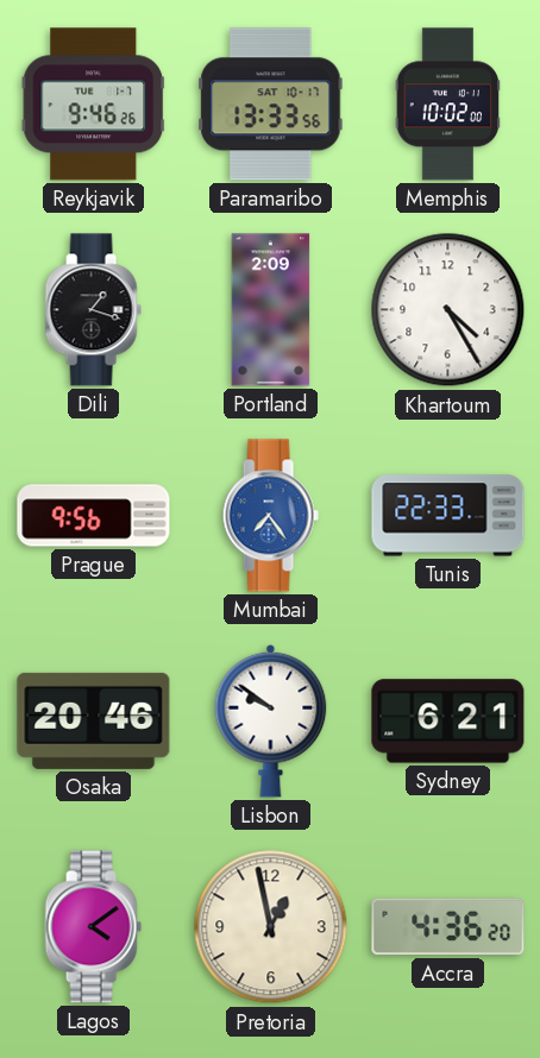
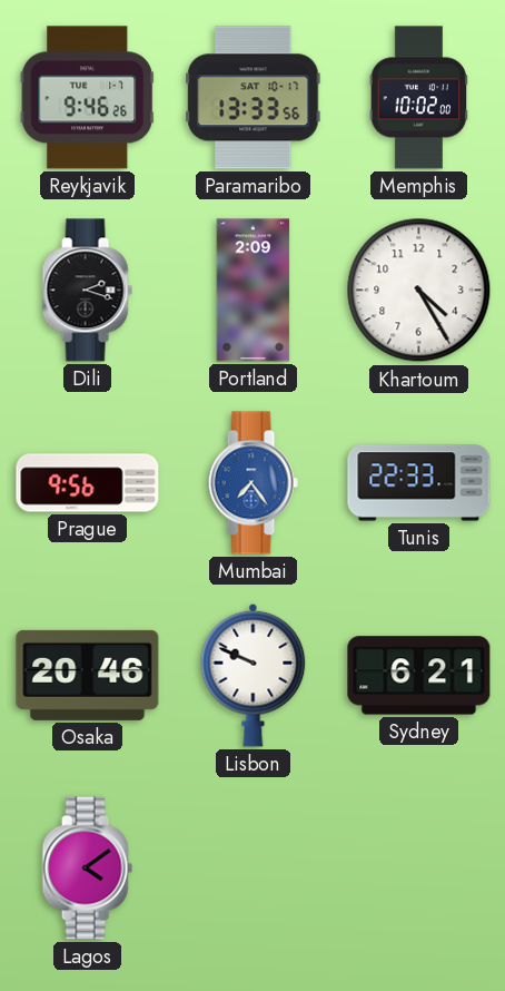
Dili: 1:18 -> 2:18 (87, 291)
Lisbon: 9:51 -> 9:49 (254, 675)
Pretoria: 12:58 -> none (271, 927)
Accra: 4:36 -> none (448, 927)
